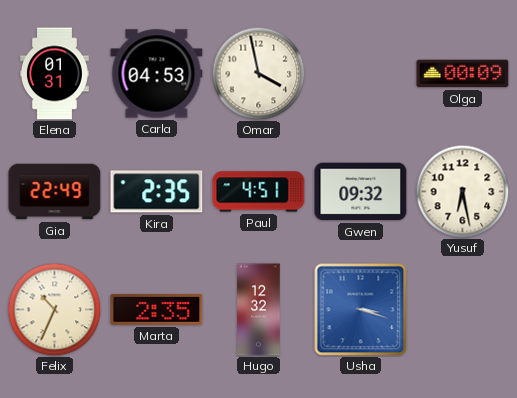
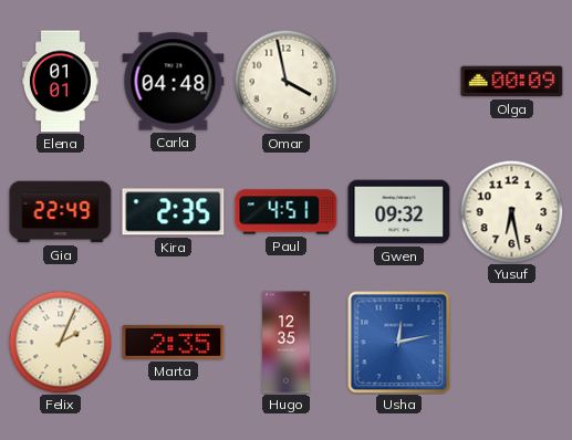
Elena: 01:31 -> 01:01 (60, 82)
Carla: 04:53 -> 04:48 (174, 82)
Felix: 10:34 -> 2:04 (60, 342)
Hugo: 12:32 -> 12:35 (287, 343)
Usha: 3:18 -> 12:13 (398, 342)
